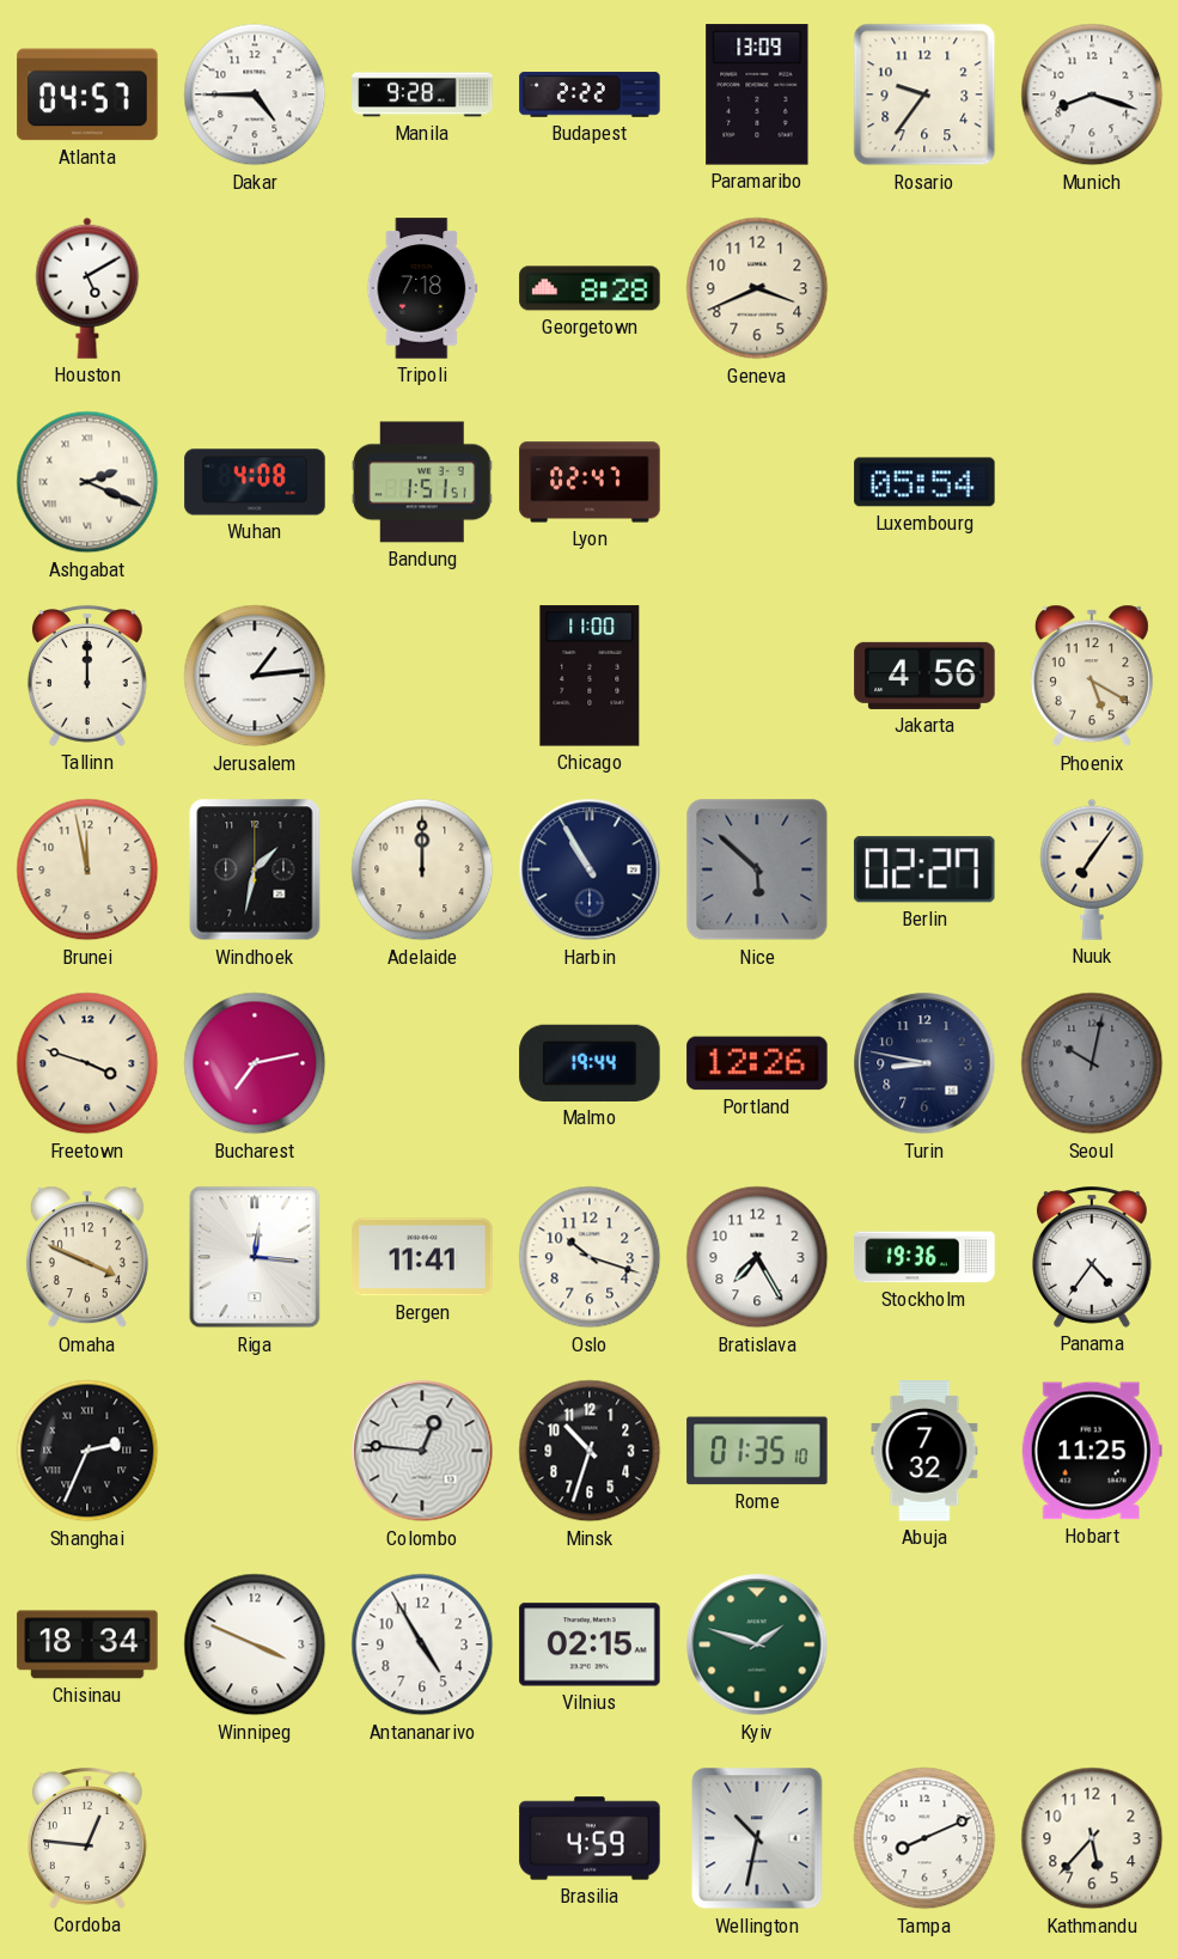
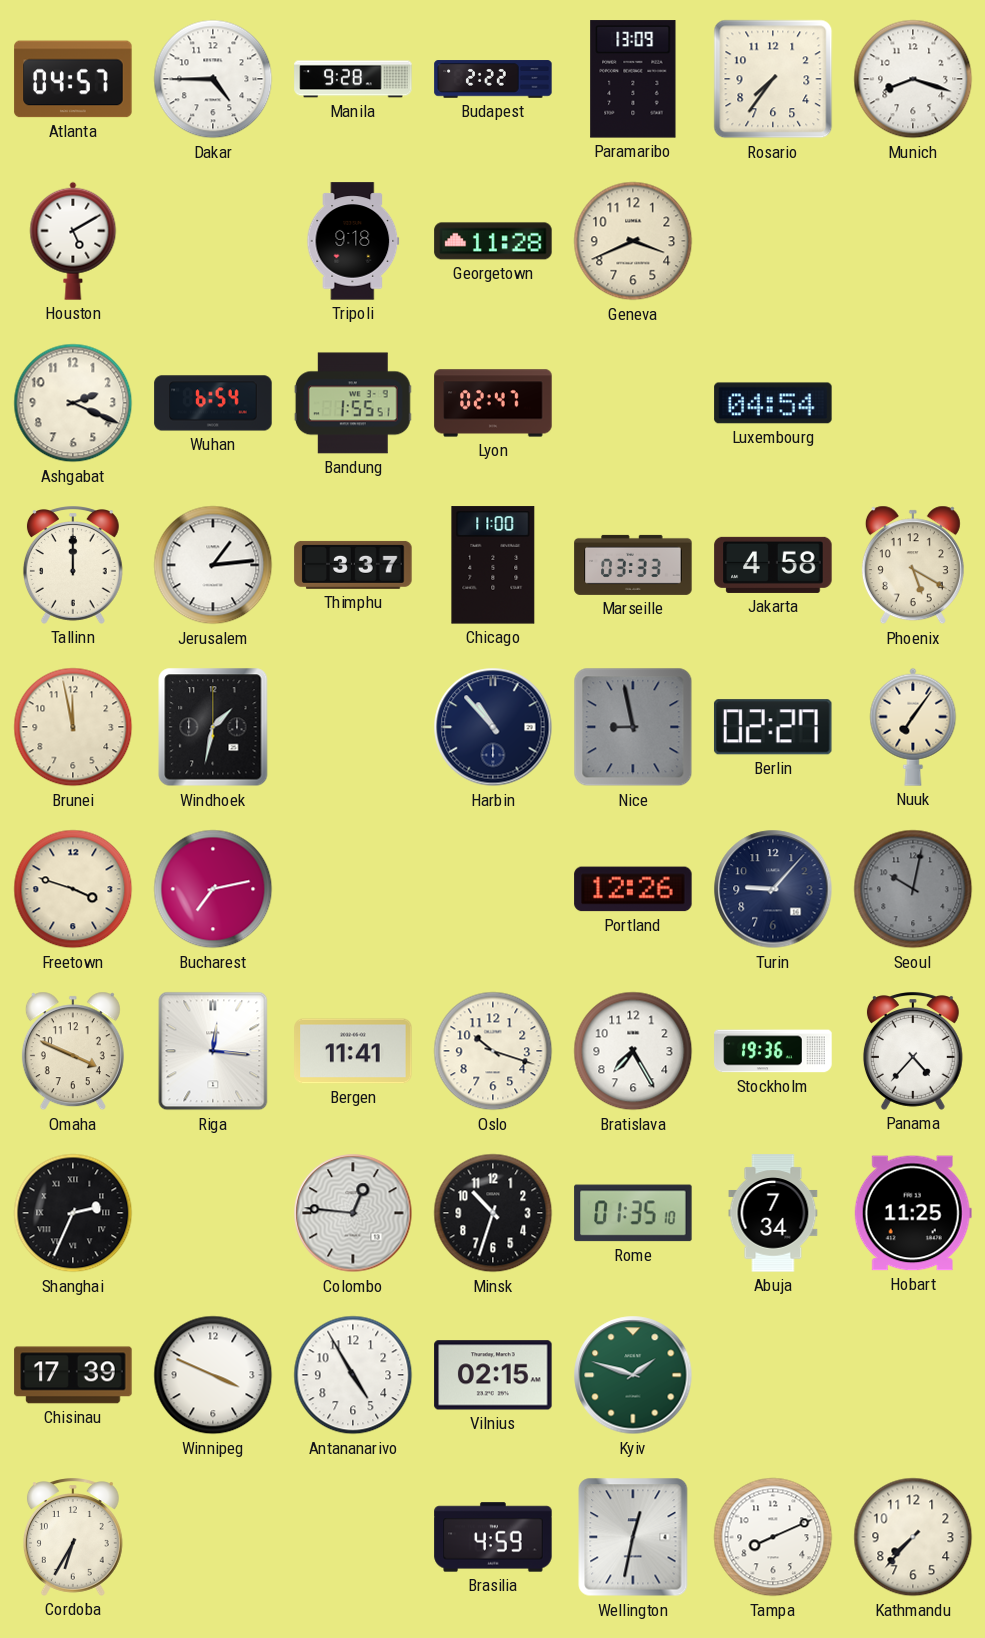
Rosario: 9:36 -> 7:36 (773, 79)
Tripoli: 7:18 -> 9:18 (353, 241)
Georgetown: 8:28 -> 11:28 (493, 241)
Ashgabat numerals: Roman -> Arabic (73, 403)
Wuhan: 4:08 -> 6:54 (213, 403)
Bandung: 1:51 -> 1:55 (353, 403)
Luxembourg: 05:54 -> 04:54 (773, 403)
Thimphu: none -> 3:37 (353, 565)
Marseille: none -> 03:33 (633, 565)
Jakarta: 4:56 -> 4:58 (773, 565)
Adelaide: 12:00 -> none (422, 869)
Harbin: 10:55 -> 10:53 (493, 727)
Nice: 5:52 -> 8:58 (633, 727)
Malmo: 19:44 -> none (590, 1063)
Turin: 8:47 -> 9:07 (773, 889)
Panama: 4:36 -> 4:37 (913, 1051)
Abuja: 7:32 -> 7:34 (773, 1213)
Chisinau: 18:34 -> 17:39 (73, 1375)
Cordoba: 12:46 -> 6:35 (73, 1537)
Wellington: 10:32 -> 12:32 (633, 1537)
Kathmandu: 5:37 -> 7:37 (913, 1537)
